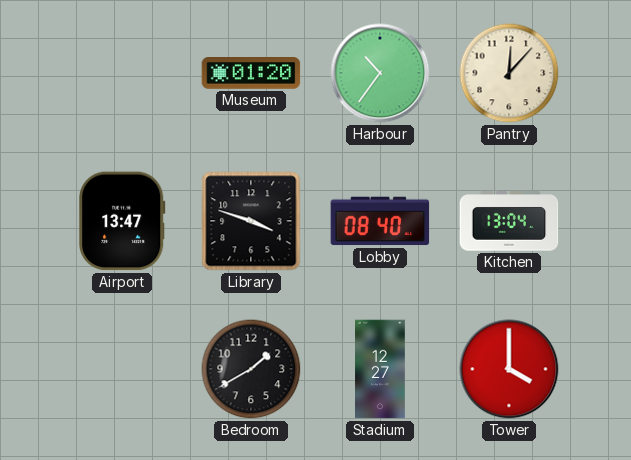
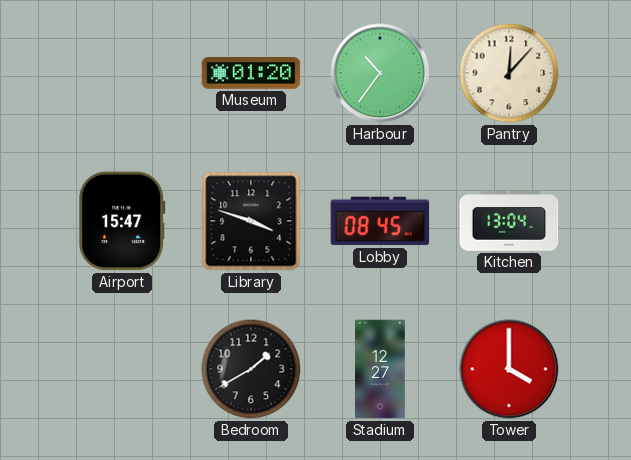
Airport: 13:47 -> 15:47 (122, 221)
Lobby: 08:40 -> 08:45 (380, 221)
